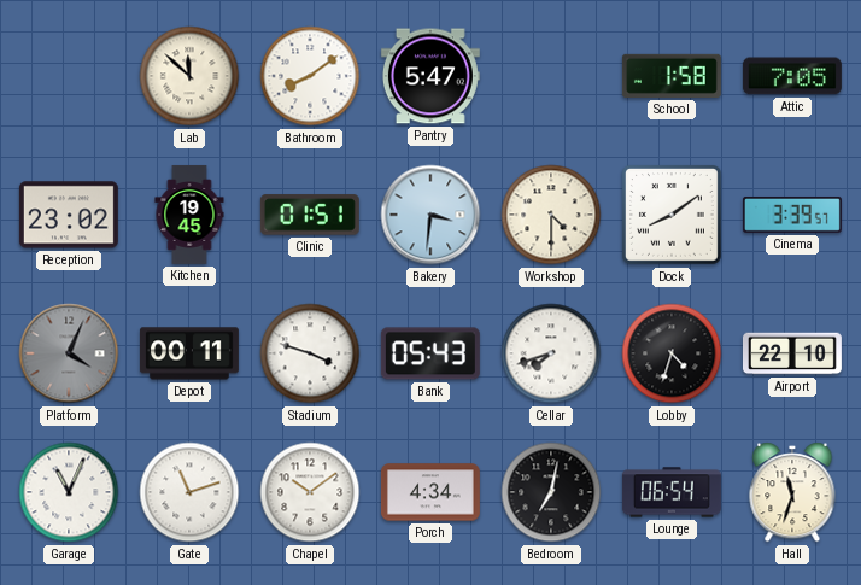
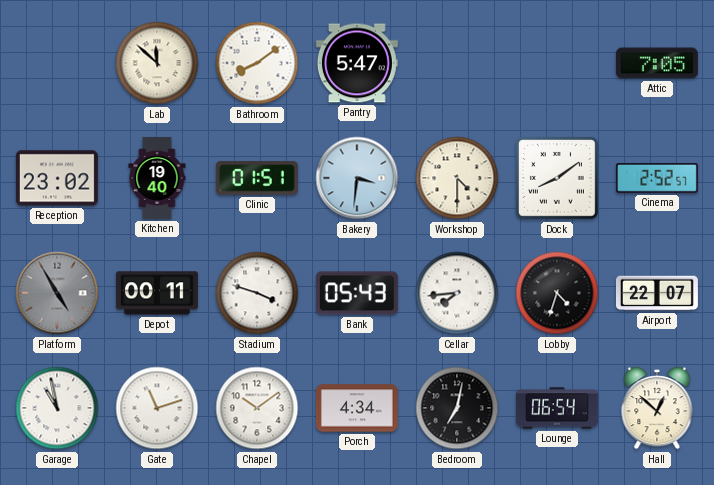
School: 1:58 -> none (672, 76)
Kitchen: 19:45 -> 19:40 (157, 178)
Cinema: 3:39 -> 2:52 (657, 179)
Platform: 4:04 -> 4:55 (57, 293)
Cellar: 7:42 -> 7:44 (457, 293)
Airport: 22:10 -> 22:07 (657, 293)
Garage: 11:04 -> 10:58 (57, 408)
Hall: 11:33 -> 12:52 (657, 408)
